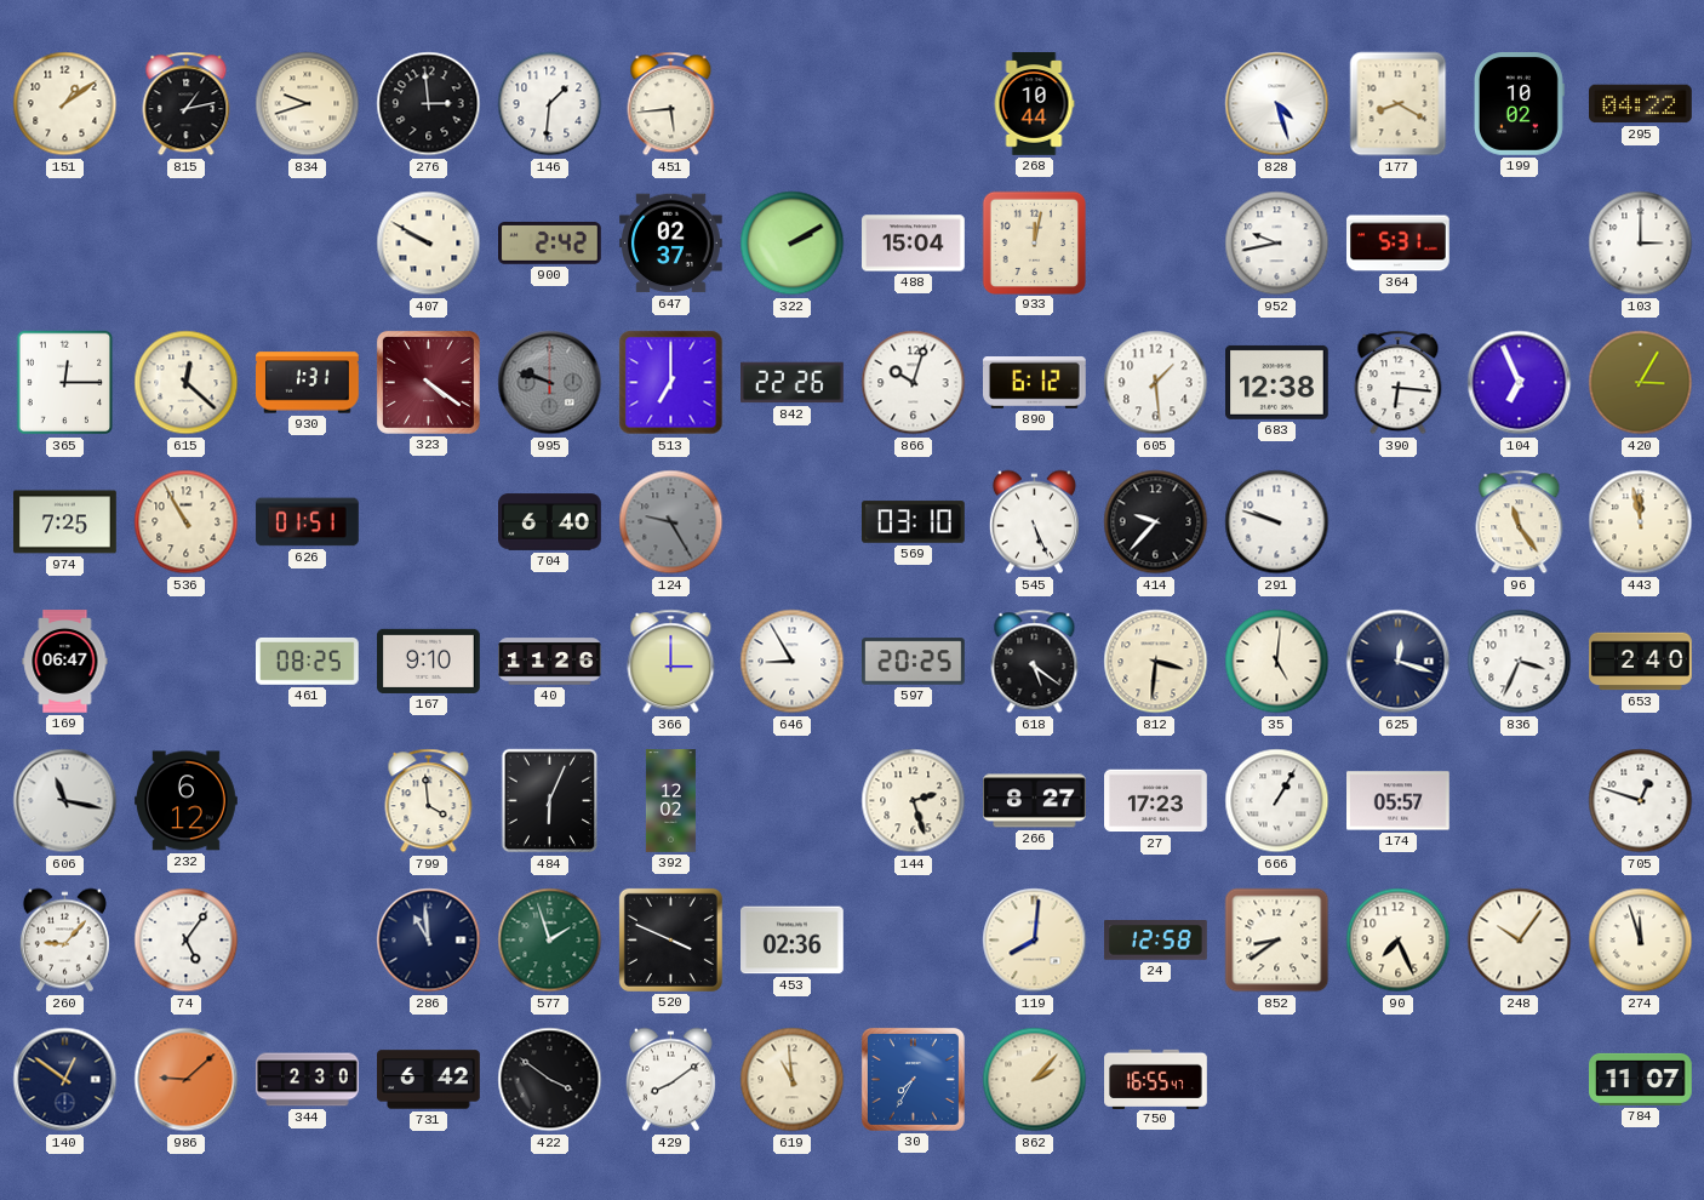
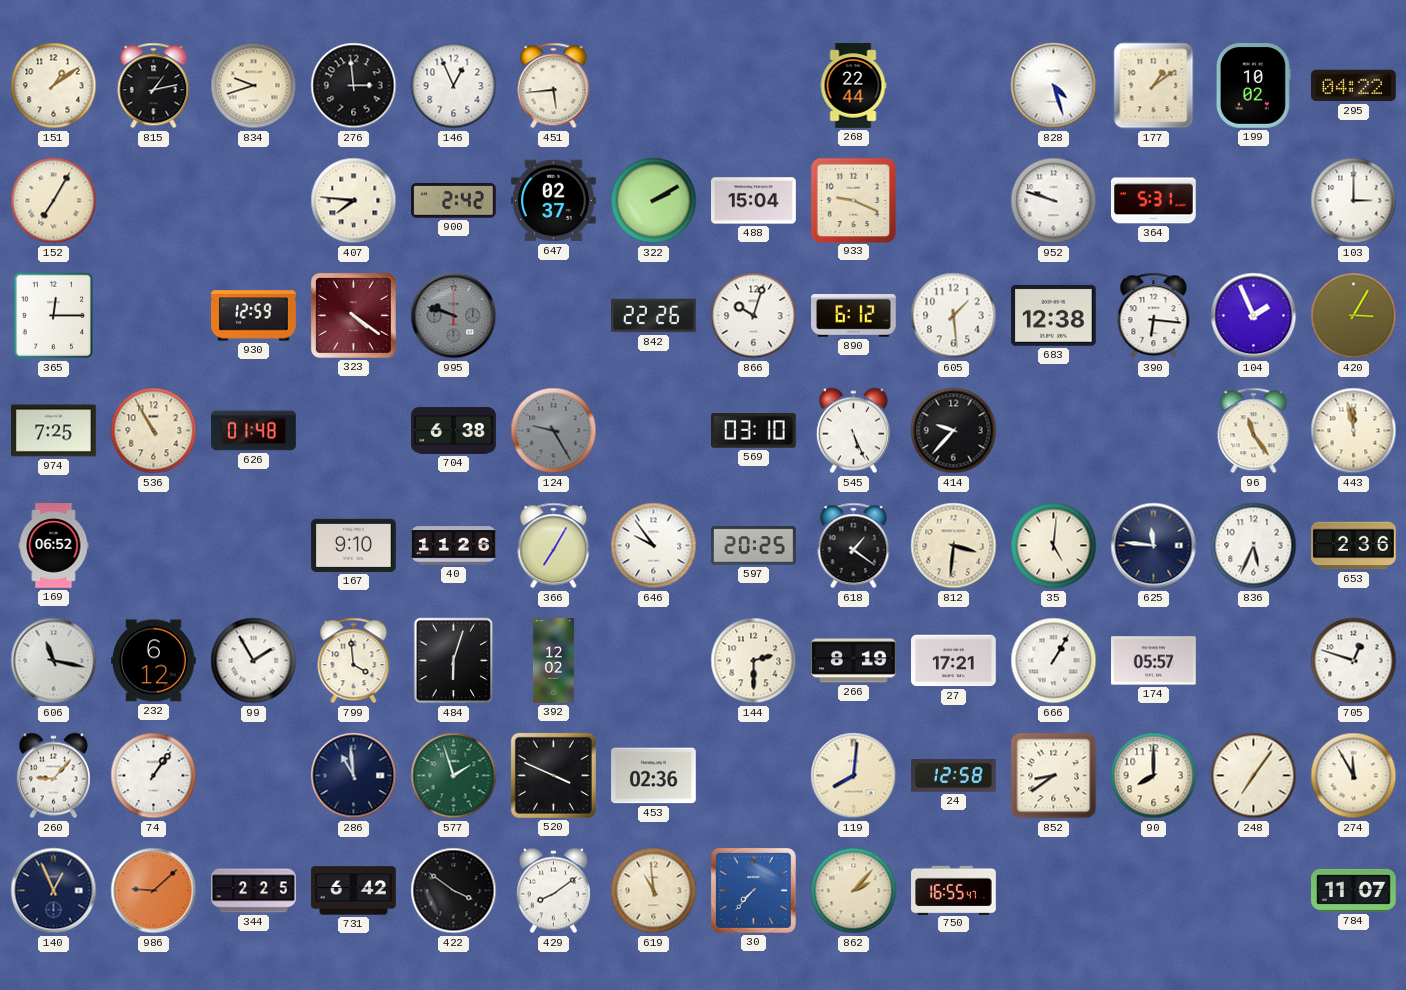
146: 1:31 -> 12:56 (454, 86)
268: 10:44 -> 22:44 (853, 86)
177: 8:20 -> 1:09 (1154, 86)
152: none -> 7:05 (54, 201)
407: 9:50 -> 7:46 (354, 201)
933: 12:02 -> 9:19 (853, 200)
952: 9:43 -> 9:48 (1054, 201)
615: 12:22 -> none (187, 383)
930: 1:31 -> 12:59 (254, 316)
513: 7:00 -> none (671, 383)
104: 6:56 -> 1:56 (1254, 316)
626: 01:51 -> 01:48 (254, 431)
704: 6:40 -> 6:38 (454, 431)
291: 9:48 -> none (1277, 522)
169: 06:47 -> 06:52 (54, 546)
461: 08:25 -> none (308, 661)
366: 3:00 -> 7:05 (554, 546)
646: 8:55 -> 9:54 (654, 546)
618: 5:21 -> 1:21 (854, 546)
625: 12:18 -> 11:46 (1154, 546)
836: 3:34 -> 5:34 (1254, 546)
653: 2:40 -> 2:36 (1354, 546)
99: none -> 1:55 (254, 661)
484: 6:04 -> 6:03 (454, 661)
144: 2:27 -> 2:30 (754, 661)
266: 8:27 -> 8:19 (854, 661)
27: 17:23 -> 17:21 (954, 661)
74: 5:06 -> 1:06 (154, 776)
90: 7:26 -> 8:00 (1154, 776)
248: 10:06 -> 7:06 (1254, 776)
274: 11:57 -> 11:55 (1354, 776)
140: 12:51 -> 12:56 (54, 891)
344: 2:30 -> 2:25 (254, 891)
30: 7:35 -> 7:37 (753, 890)
